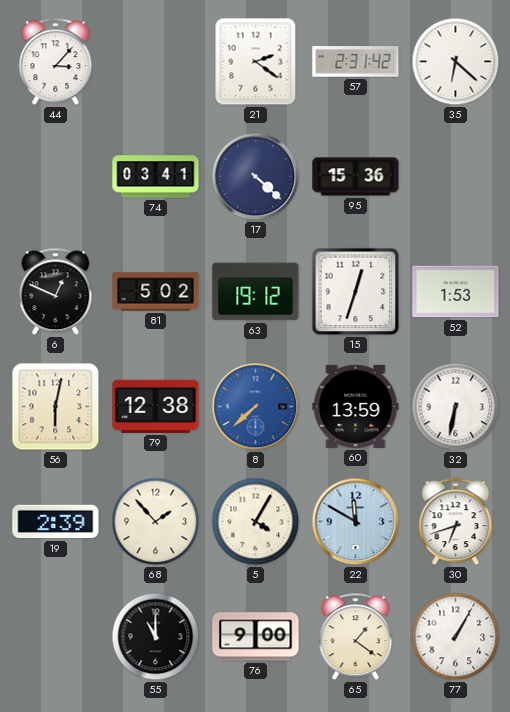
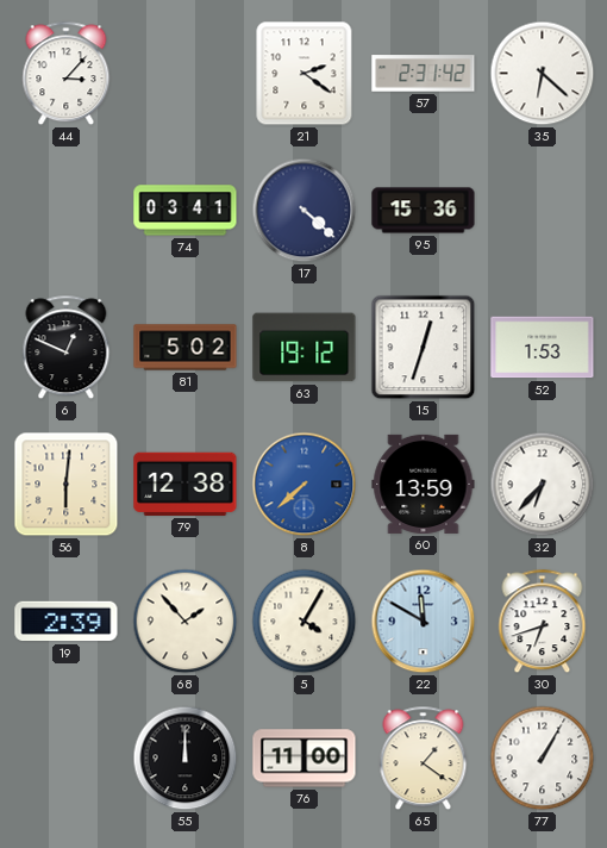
56: 6:02 -> 6:01 (67, 485)
32: 6:32 -> 6:37 (543, 485)
55: 11:00 -> 12:00 (186, 759)
76: 9:00 -> 11:00 (305, 759)
